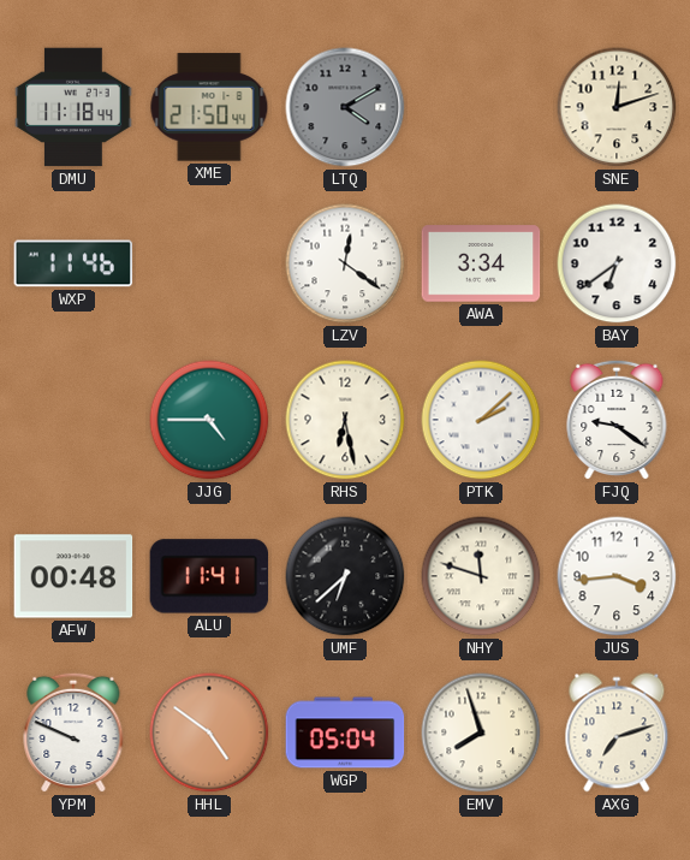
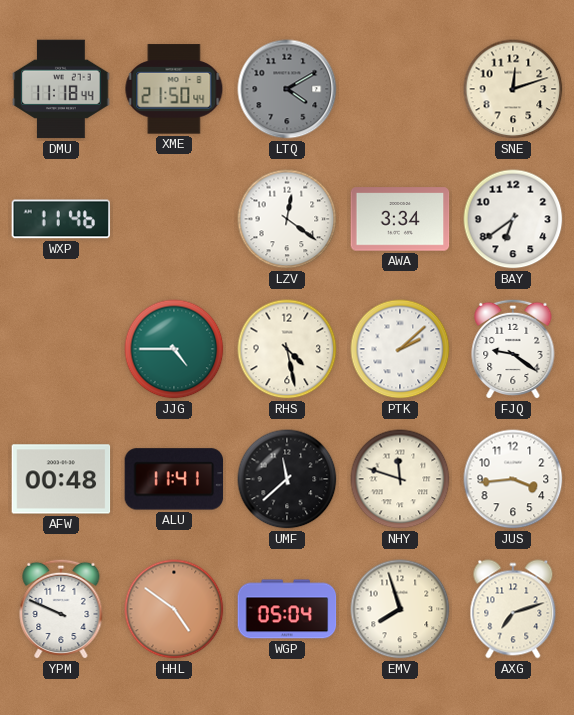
RHS: 6:28 -> 4:28 (287, 349)
UMF: 6:38 -> 11:38 (287, 479)
